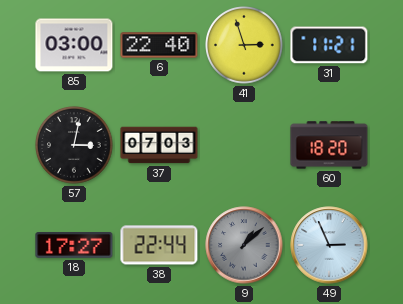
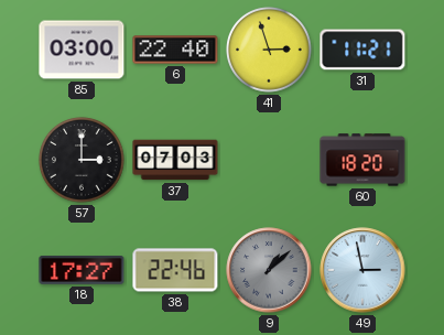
57: 3:02 -> 3:00 (82, 160)
38: 22:44 -> 22:46 (175, 270)
49: 2:56 -> 2:58 (362, 270)
